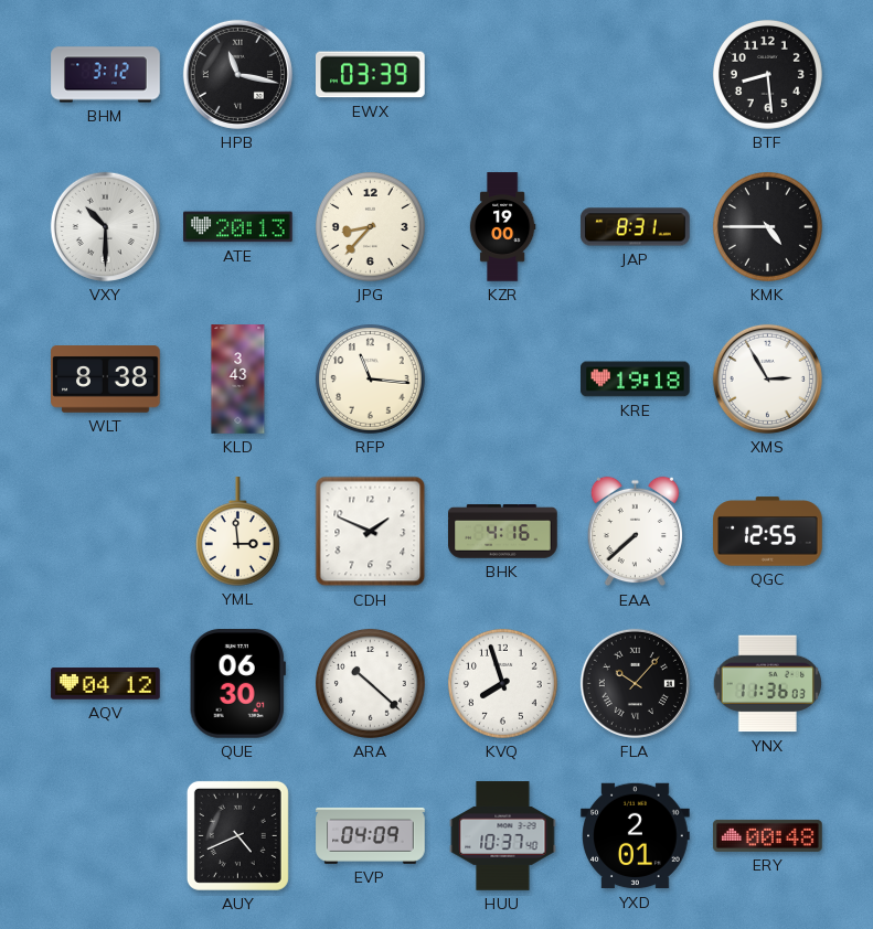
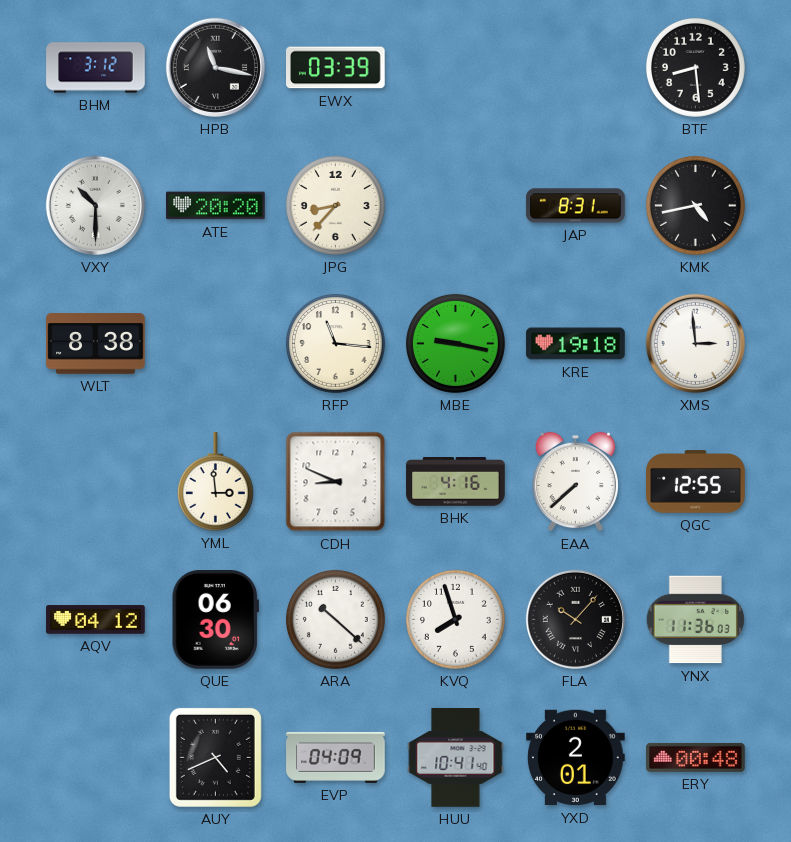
ATE: 20:13 -> 20:20 (216, 206)
KZR: 19:00 -> none (502, 227)
KMK: 4:45 -> 4:43 (695, 205)
KLD: 3:43 -> none (238, 380)
MBE: none -> 9:17 (455, 343)
XMS: 2:55 -> 2:59 (695, 343)
CDH: 1:49 -> 8:49 (336, 482)
HUU: 10:37 -> 10:41 (456, 758)
